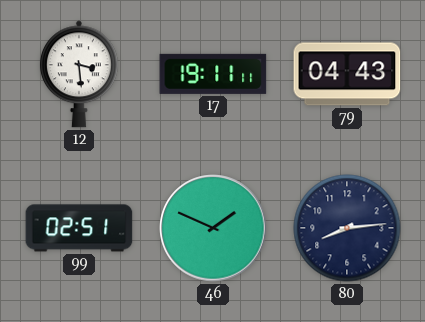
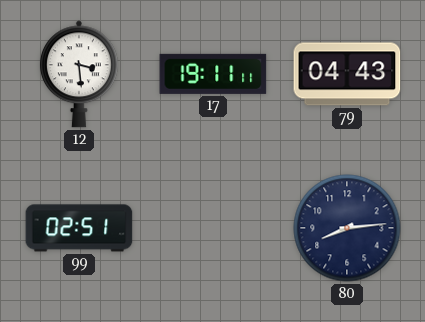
46: 1:49 -> none (213, 228)
